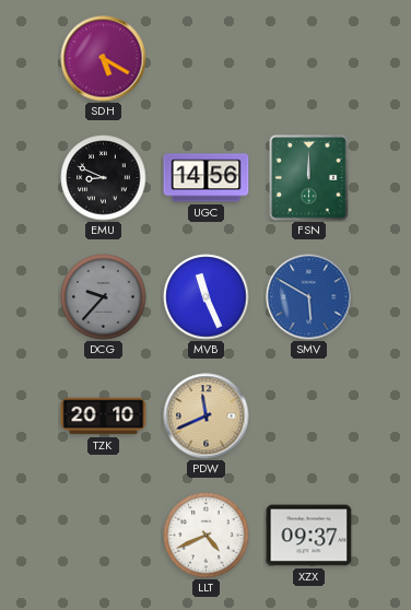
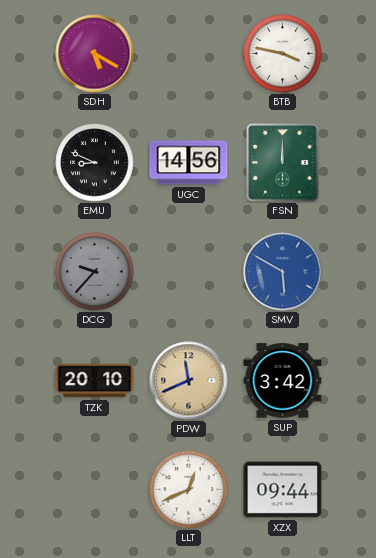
BTB: none -> 3:47 (283, 54)
MVB: 11:26 -> none (207, 297)
SUP: none -> 3:42 (283, 381)
LLT: 4:41 -> 12:41 (189, 490)
XZX: 09:37 -> 09:44 (283, 490)
